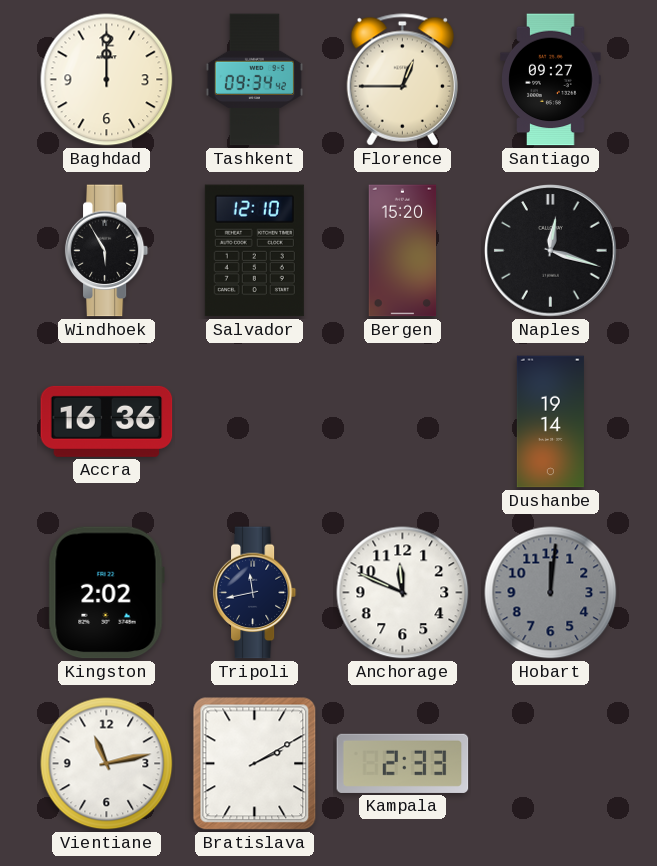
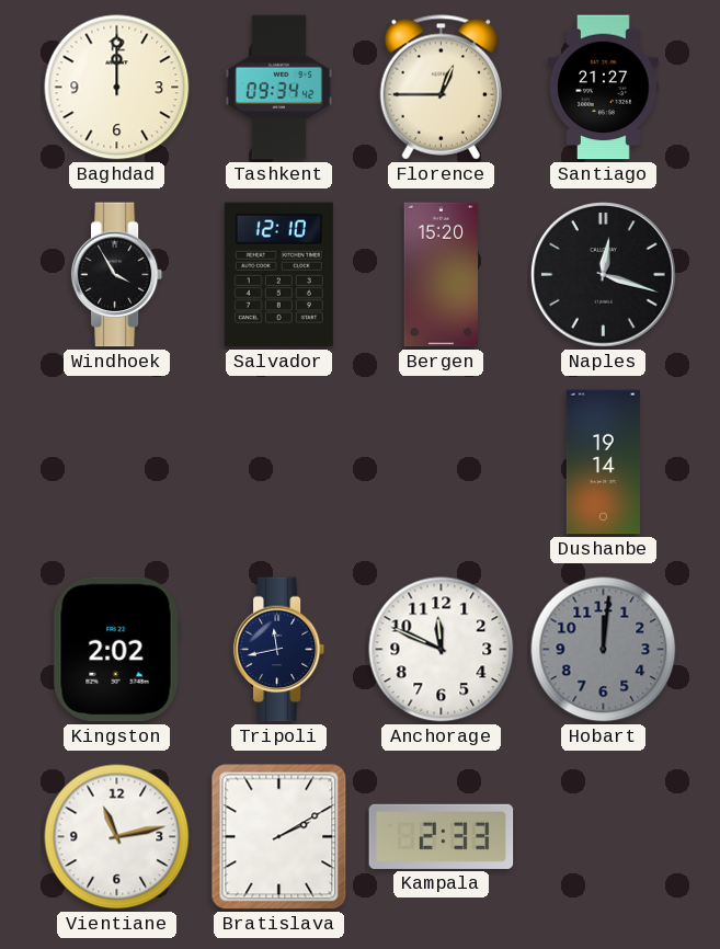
Santiago: 09:27 -> 21:27 (604, 88)
Windhoek: 5:55 -> 3:55 (117, 275)
Accra: 16:36 -> none (107, 421)
